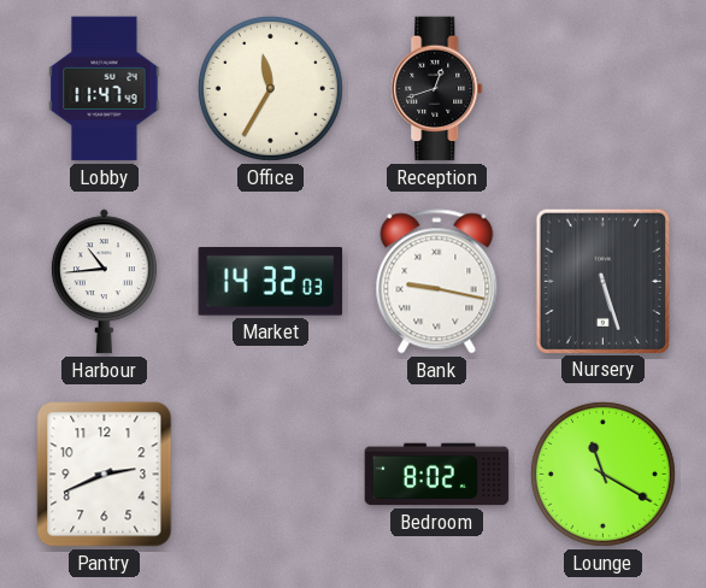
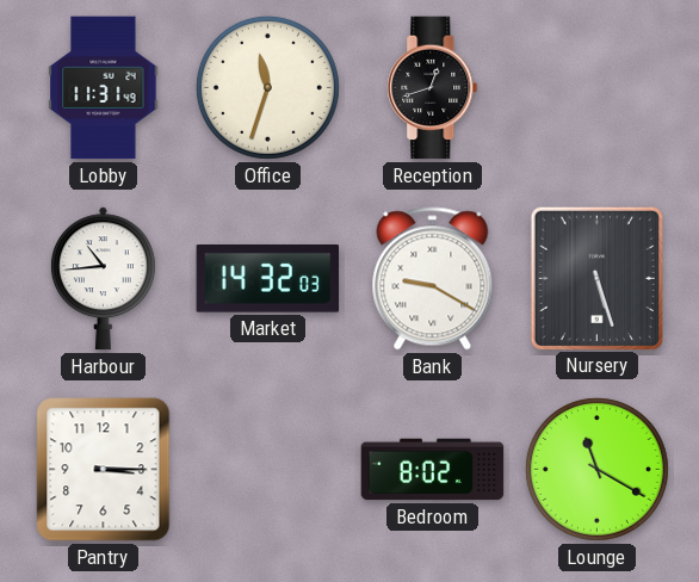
Lobby: 11:47 -> 11:31 (104, 88)
Office: 11:35 -> 11:33 (267, 87)
Bank: 9:17 -> 9:20 (433, 279)
Pantry: 2:41 -> 3:15 (104, 470)
